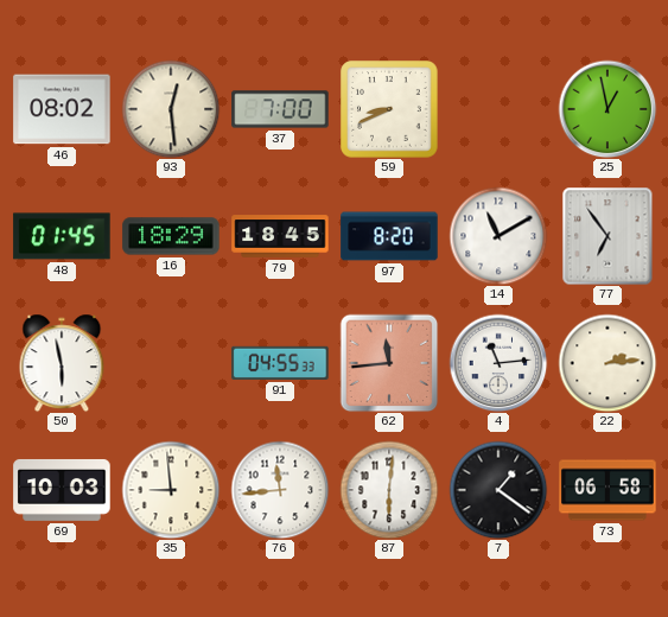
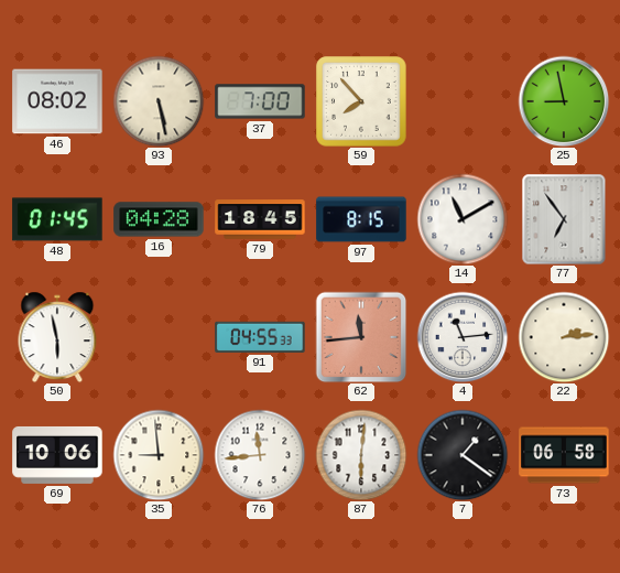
93: 12:29 -> 5:28 (159, 101)
59: 8:41 -> 7:53 (361, 101)
25: 12:58 -> 8:58 (564, 101)
16: 18:29 -> 04:28 (159, 219)
97: 8:20 -> 8:15 (361, 219)
69: 10:03 -> 10:06 (57, 455)
